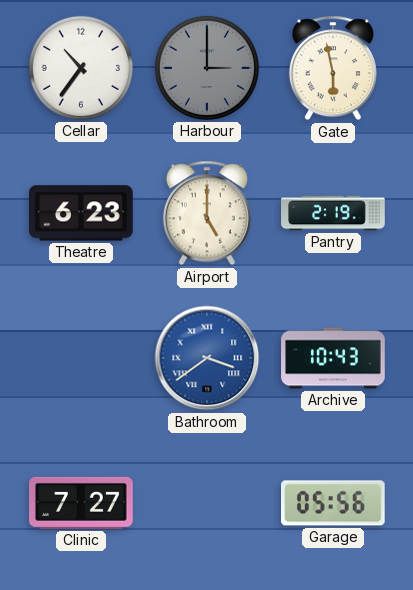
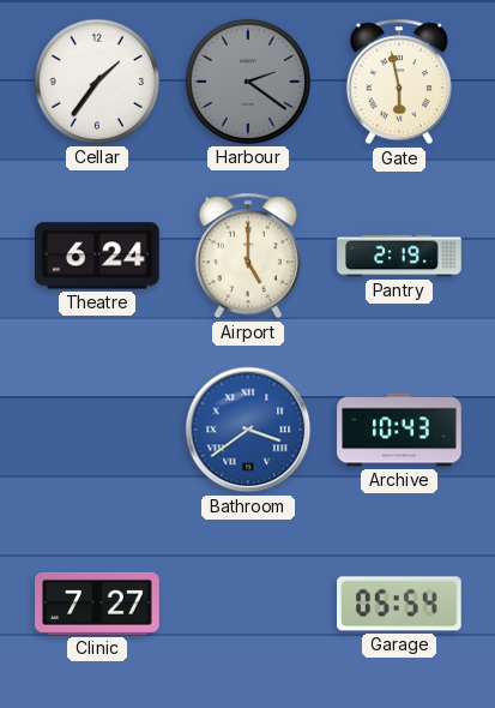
Cellar: 10:36 -> 1:36 (97, 82)
Harbour: 3:00 -> 2:21 (248, 82)
Theatre: 6:23 -> 6:24 (98, 256)
Garage: 05:56 -> 05:54 (400, 604)
